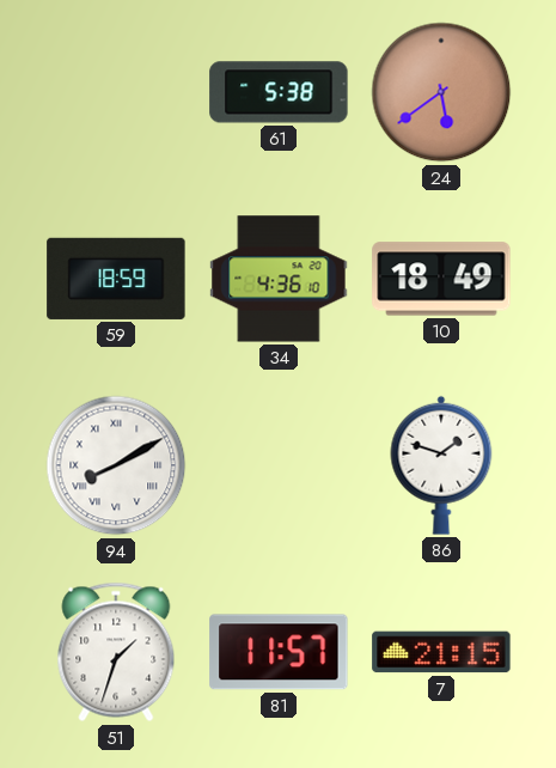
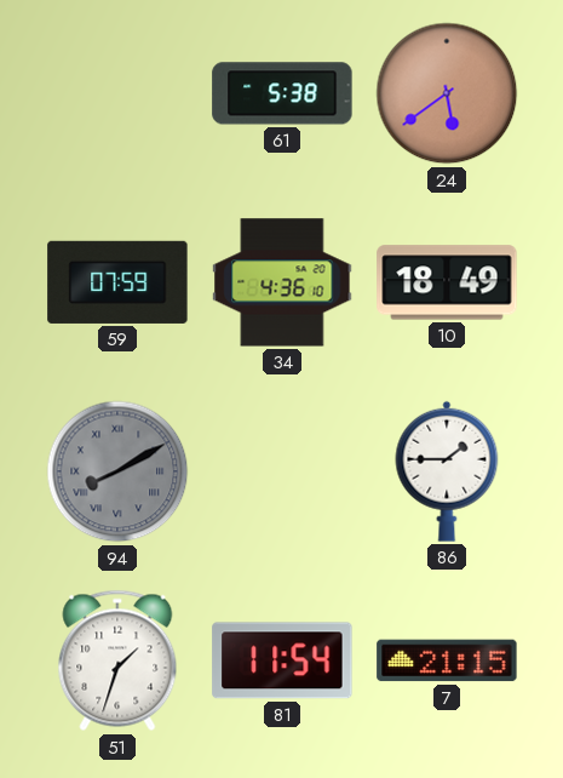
59: 18:59 -> 07:59 (117, 282)
94 dial: white -> grey (117, 471)
86: 1:48 -> 1:45 (447, 471)
81: 11:57 -> 11:54 (282, 660)
